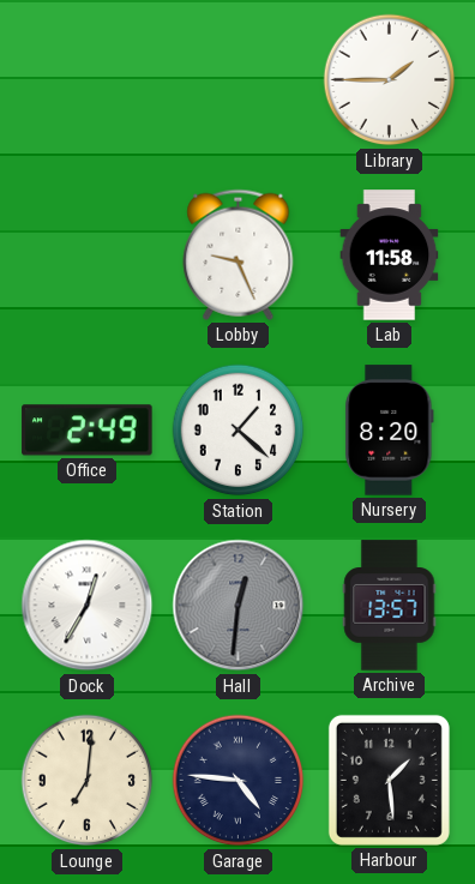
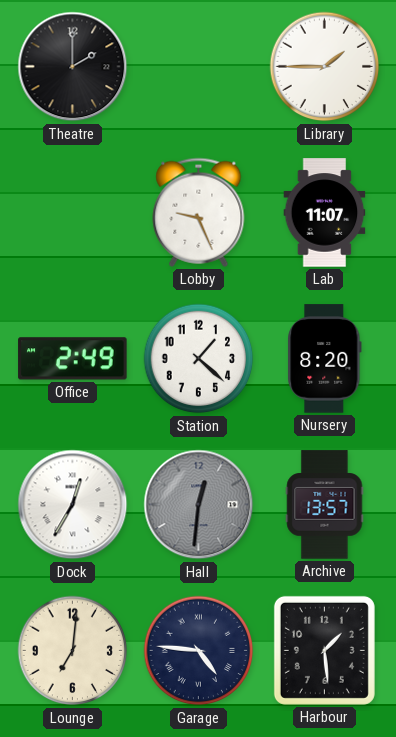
Theatre: none -> 2:00 (73, 67)
Lab: 11:58 -> 11:07 (325, 213)
